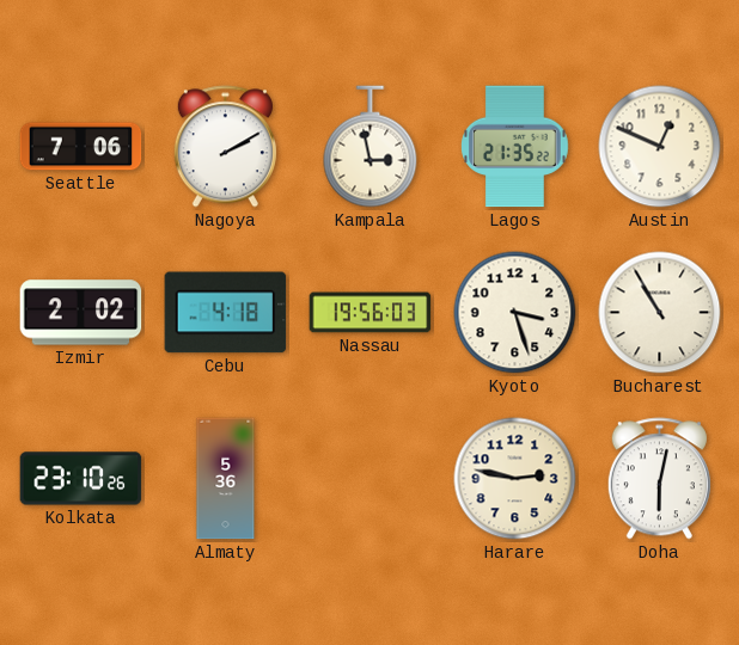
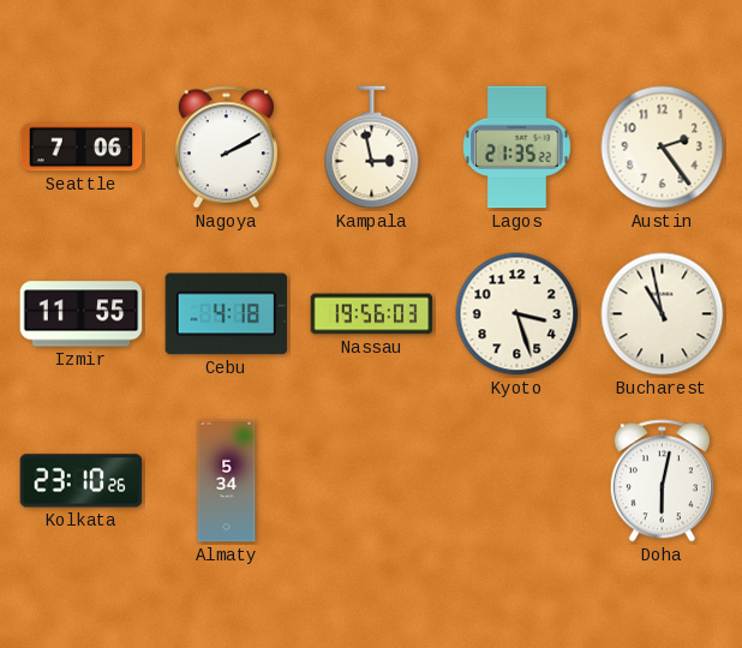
Austin: 12:49 -> 2:24 (663, 148)
Izmir: 2:02 -> 11:55 (82, 314)
Bucharest: 10:55 -> 10:58 (663, 314)
Almaty: 5:36 -> 5:34 (227, 481)
Harare: 2:47 -> none (515, 479)
